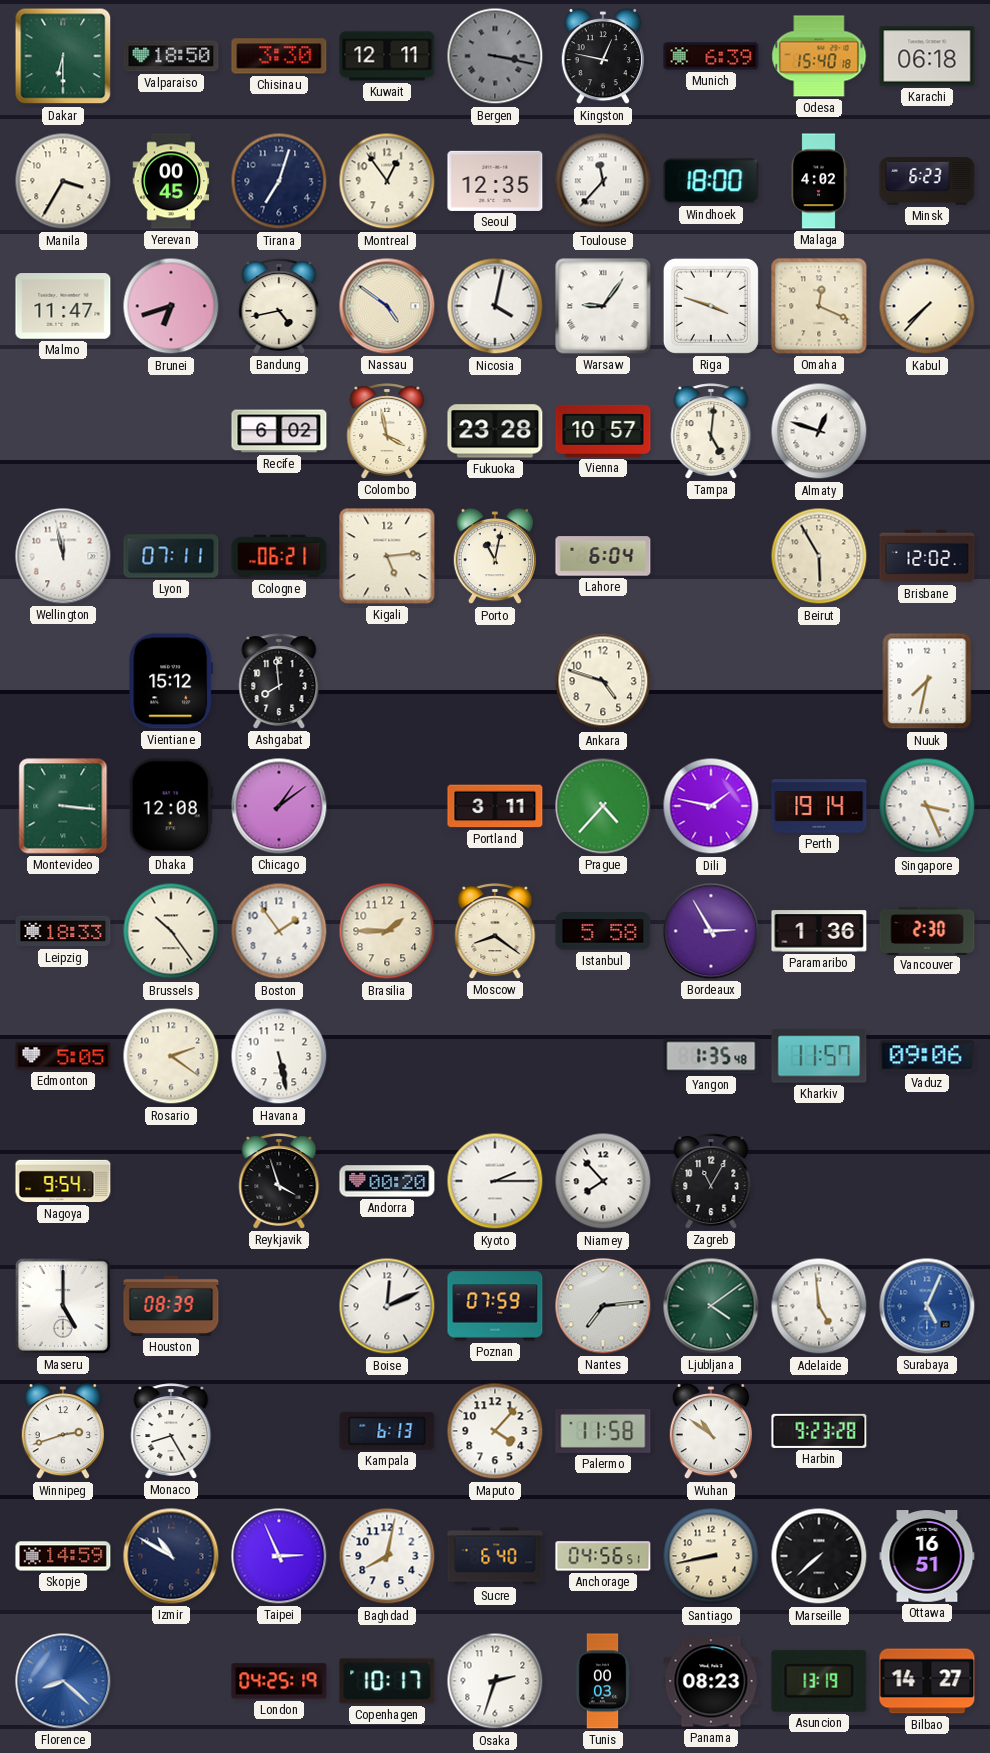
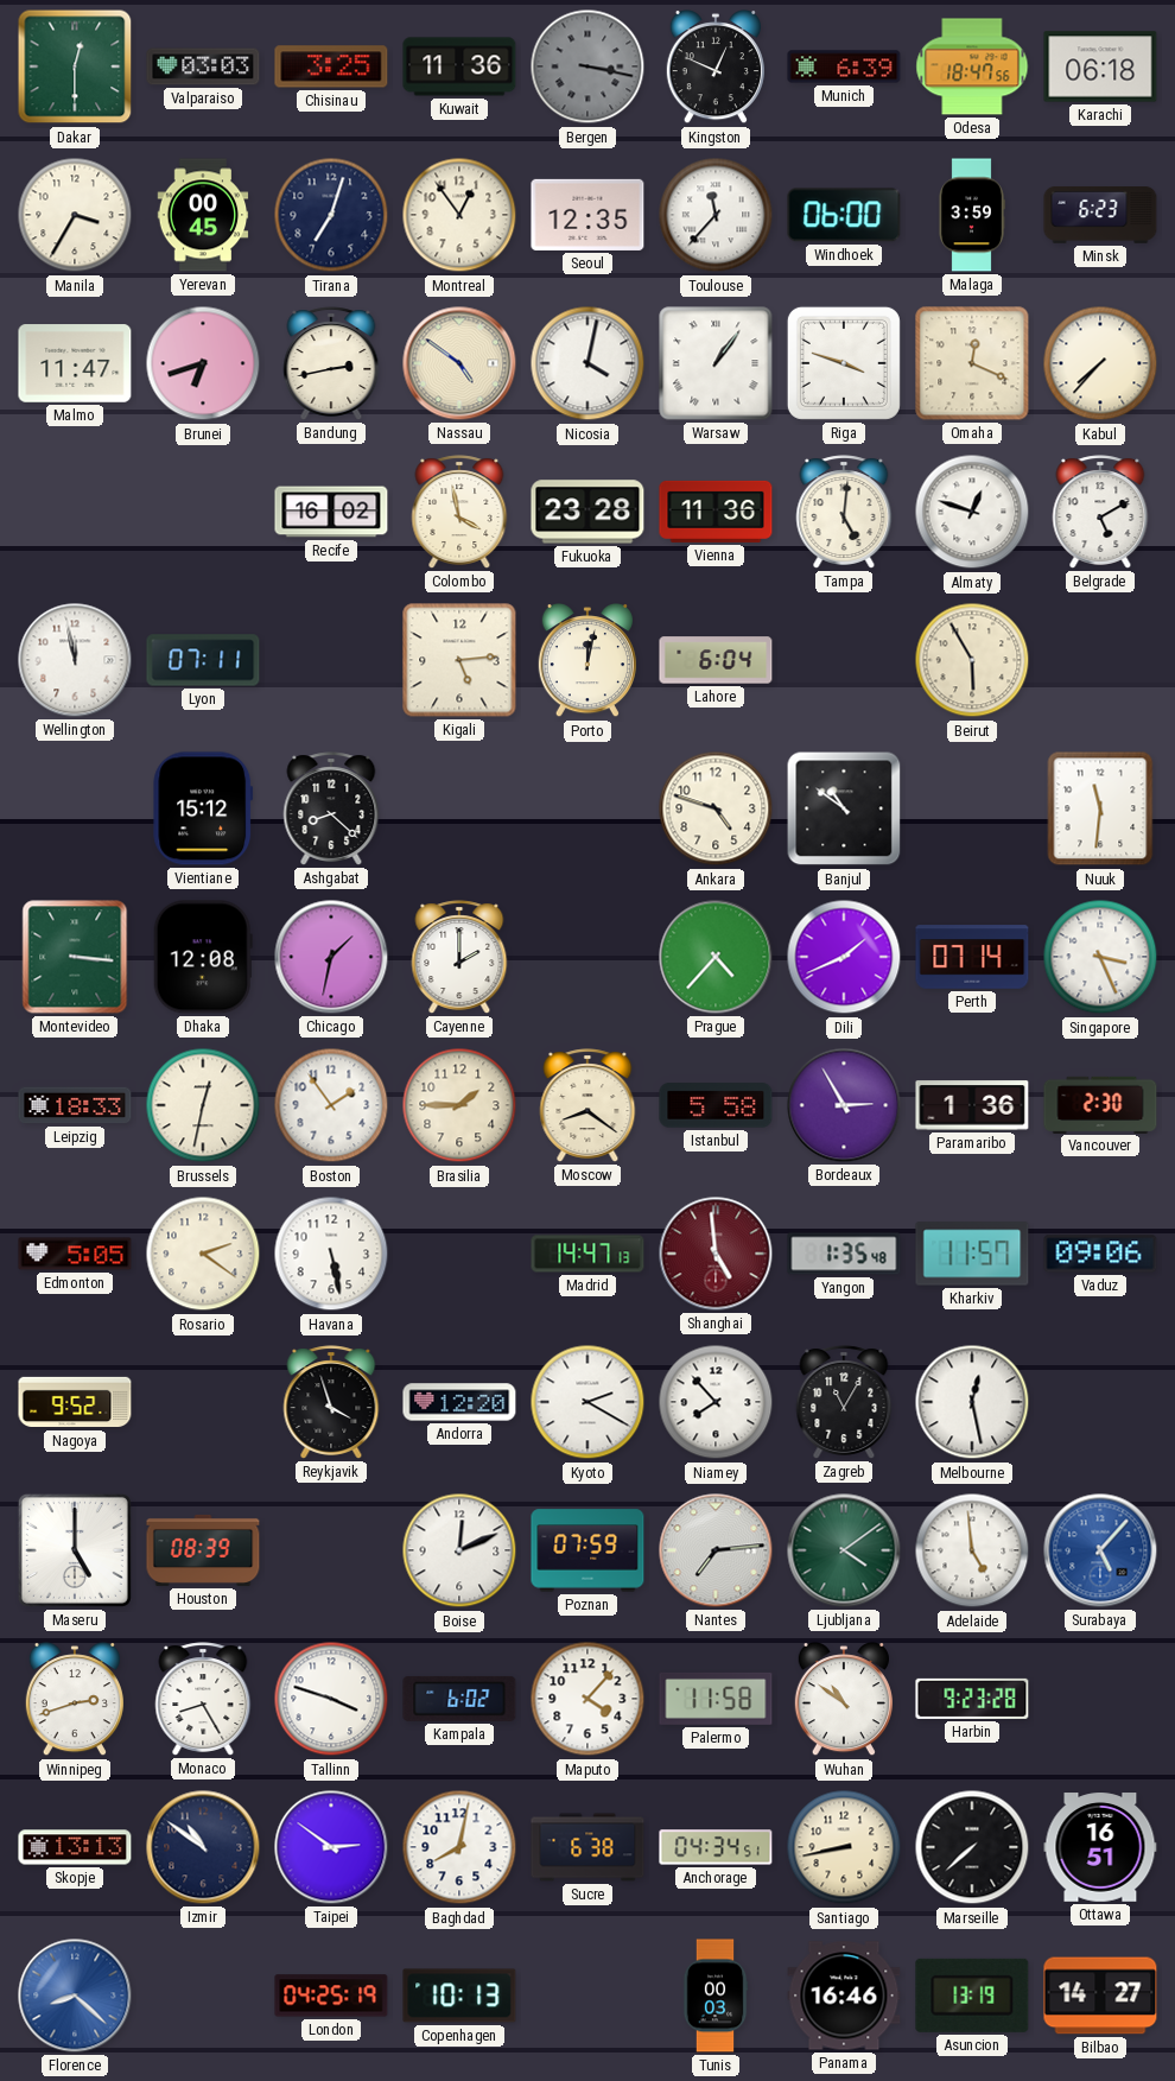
Dakar: 6:30 -> 12:30 (75, 66)
Valparaiso: 18:50 -> 03:03 (203, 66)
Chisinau: 3:30 -> 3:25 (331, 66)
Kuwait: 12:11 -> 11:36 (459, 66)
Kingston: 12:47 -> 12:49 (716, 68)
Odesa: 15:40 -> 18:47 (972, 66)
Windhoek: 18:00 -> 06:00 (844, 215)
Malaga: 4:02 -> 3:59 (972, 215)
Bandung: 4:43 -> 2:43 (331, 363)
Warsaw: 9:06 -> 1:06 (716, 363)
Recife: 6:02 -> 16:02 (331, 512)
Vienna: 10:57 -> 11:36 (716, 512)
Belgrade: none -> 5:10 (1100, 512)
Cologne: 06:21 -> none (279, 556)
Porto: 11:02 -> 12:02 (587, 661)
Brisbane: 12:02 -> none (927, 556)
Ashgabat: 7:59 -> 8:22 (331, 808)
Banjul: none -> 10:51 (844, 808)
Nuuk: 7:32 -> 11:31 (1100, 808)
Chicago: 1:09 -> 1:32 (331, 957)
Cayenne: none -> 2:00 (459, 957)
Portland: 3:11 -> none (495, 806)
Dili: 1:47 -> 1:41 (844, 957)
Perth: 19:14 -> 07:14 (972, 957)
Brussels: 10:24 -> 12:32 (203, 1105)
Madrid: none -> 14:47 (587, 1254)
Shanghai: none -> 4:59 (716, 1254)
Nagoya: 9:54 -> 9:52 (75, 1402)
Andorra: 00:20 -> 12:20 (459, 1402)
Kyoto: 2:15 -> 2:20 (587, 1402)
Melbourne: none -> 12:28 (972, 1402)
Surabaya: 5:04 -> 5:07 (1100, 1550)
Tallinn: none -> 3:48 (331, 1699)
Kampala: 6:13 -> 6:02 (459, 1699)
Skopje: 14:59 -> 13:13 (75, 1847)
Izmir: 10:50 -> 10:51 (203, 1847)
Taipei: 2:56 -> 2:51 (331, 1847)
Sucre: 6:40 -> 6:38 (587, 1847)
Anchorage: 04:56 -> 04:34 (716, 1847)
Copenhagen: 10:17 -> 10:13 (459, 1996)
Osaka: 2:33 -> none (495, 1681)
Panama: 08:23 -> 16:46 (844, 1996)
